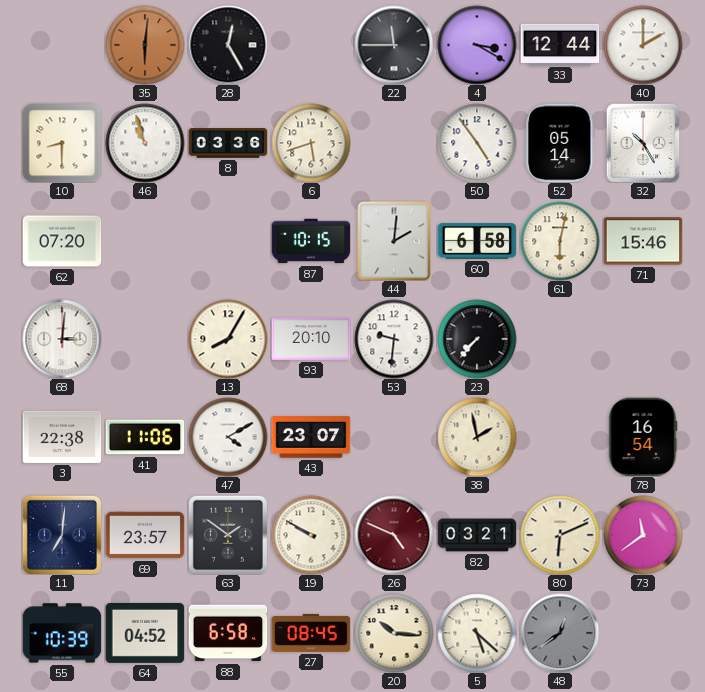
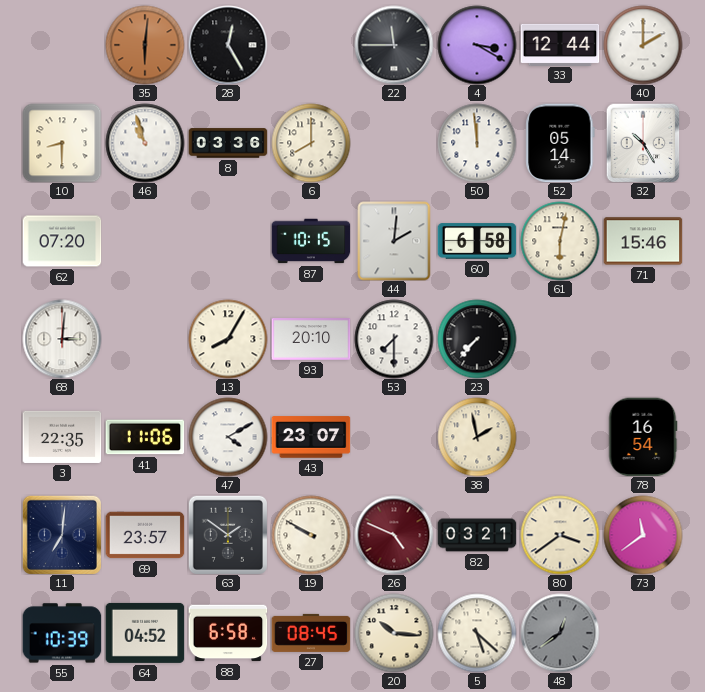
6: 5:42 -> 8:00 (311, 143)
50: 4:54 -> 11:59 (477, 143)
53: 9:31 -> 7:30 (394, 339)
3: 22:38 -> 22:35 (62, 437)
80: 6:11 -> 3:39 (560, 535)
